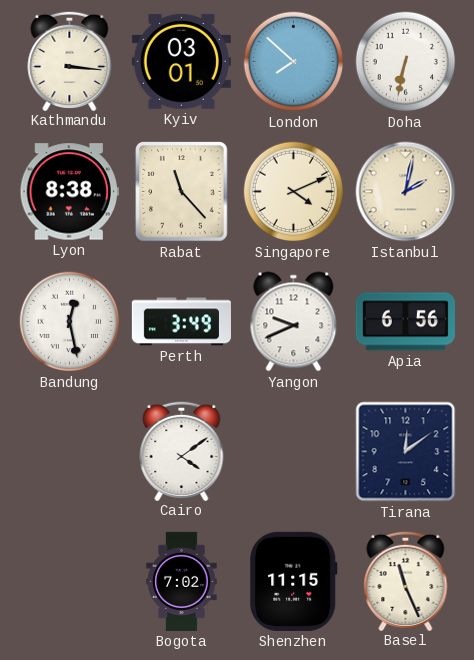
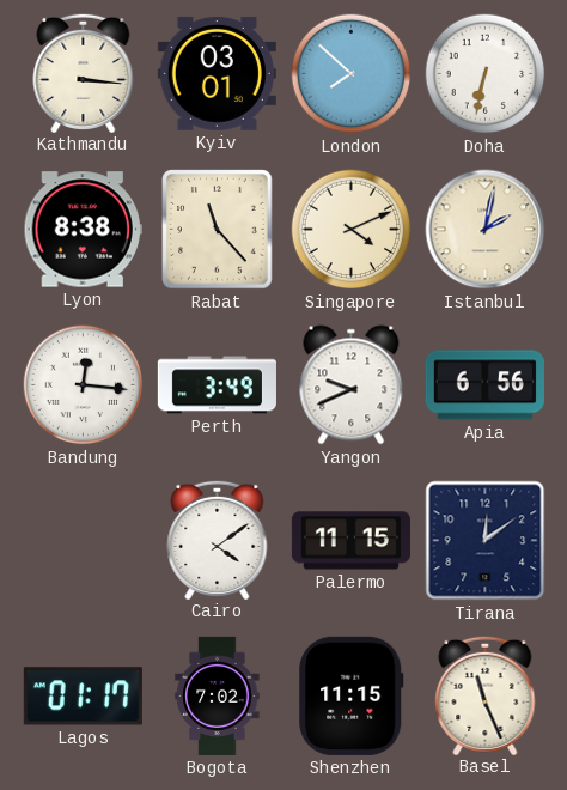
Bandung: 12:28 -> 12:16 (84, 385)
Palermo: none -> 11:15 (350, 541)
Lagos: none -> 01:17 (83, 697)
